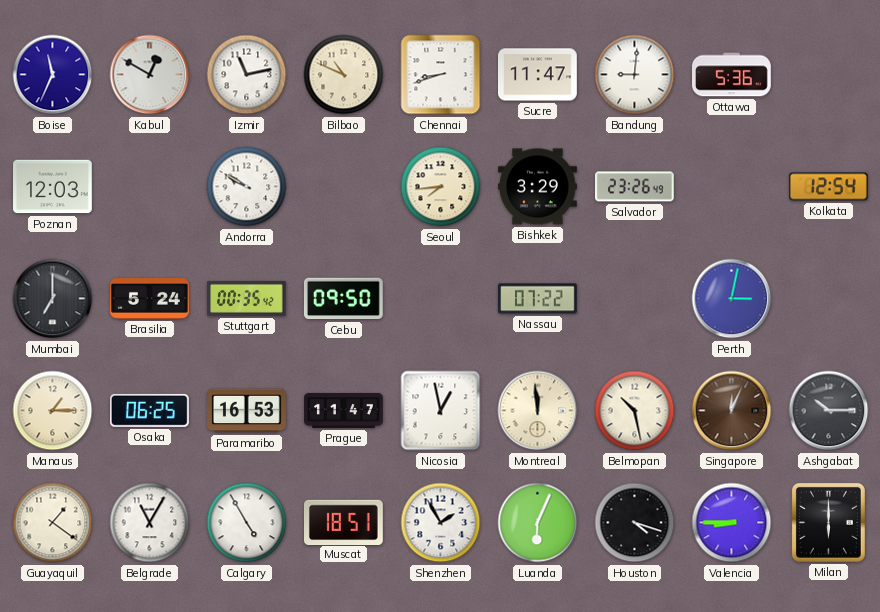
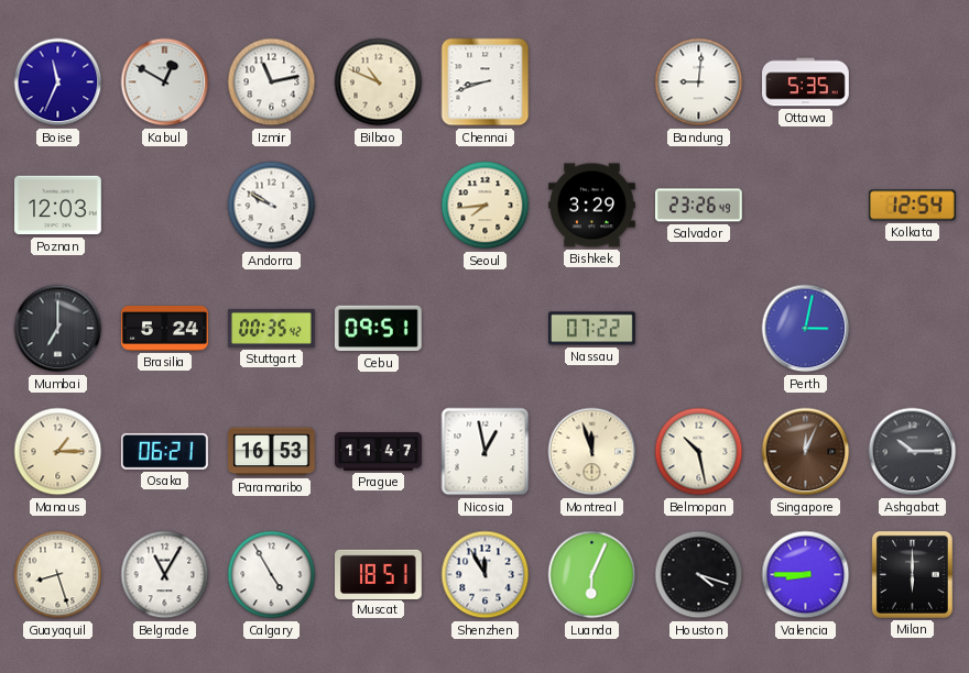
Sucre: 11:47 -> none (538, 75)
Ottawa: 5:36 -> 5:35 (806, 82)
Cebu: 09:50 -> 09:51 (378, 329)
Osaka: 06:25 -> 06:21 (164, 451)
Montreal: 11:59 -> 11:57 (592, 452)
Guayaquil: 1:21 -> 8:27 (58, 575)
Shenzhen: 1:55 -> 11:55 (486, 575)
